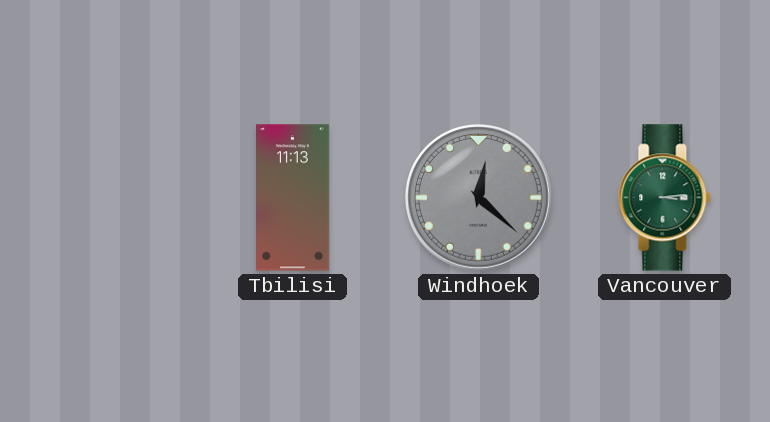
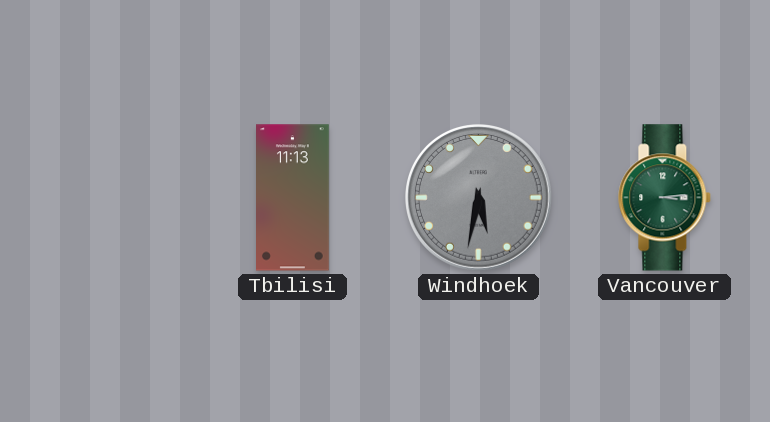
Windhoek: 12:22 -> 5:32 (479, 198)
